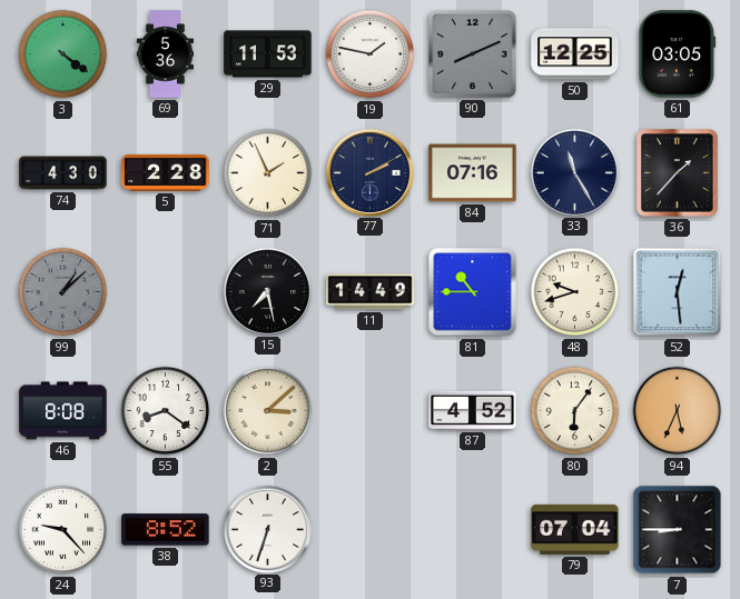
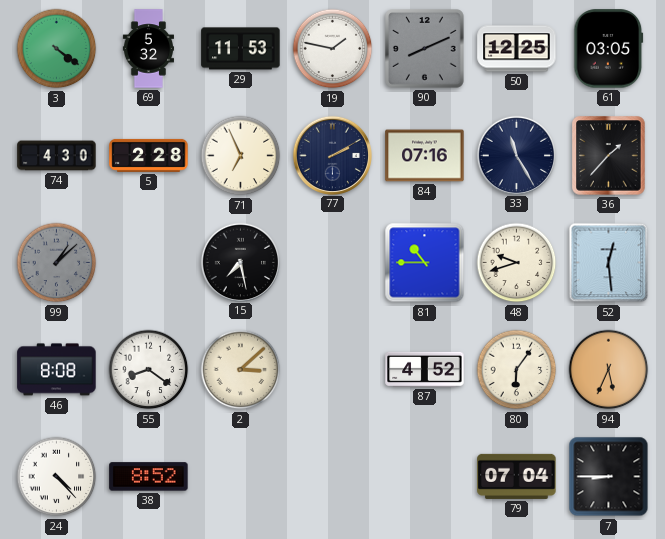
69: 5:36 -> 5:32 (148, 49)
71: 1:56 -> 6:56 (241, 156)
11: 14:49 -> none (371, 292)
24: 9:23 -> 4:23 (57, 477)
93: 6:33 -> none (267, 529)
